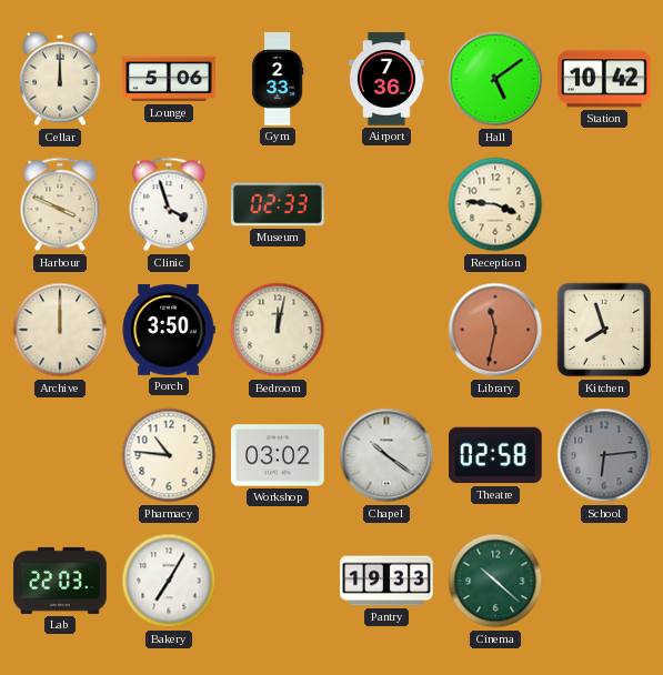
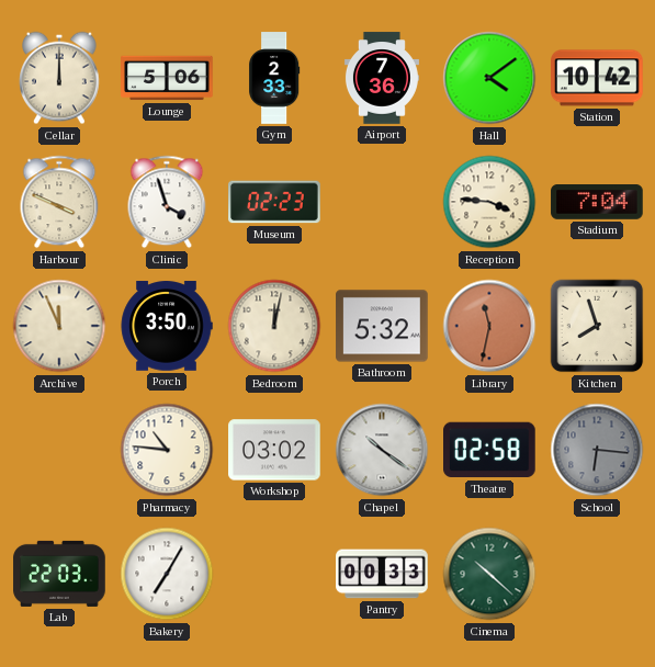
Hall: 5:09 -> 4:09 (489, 78)
Museum: 02:33 -> 02:23 (274, 202)
Stadium: none -> 7:04 (597, 203)
Archive: 12:00 -> 11:56 (59, 326)
Bathroom: none -> 5:32 (382, 326)
School: 6:14 -> 6:16 (597, 450)
Pantry: 19:33 -> 00:33 (382, 574)
